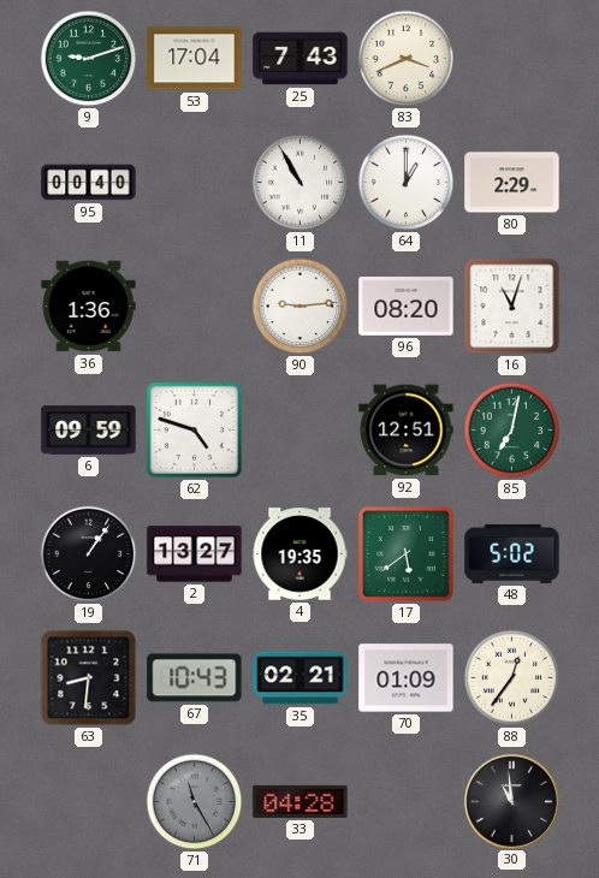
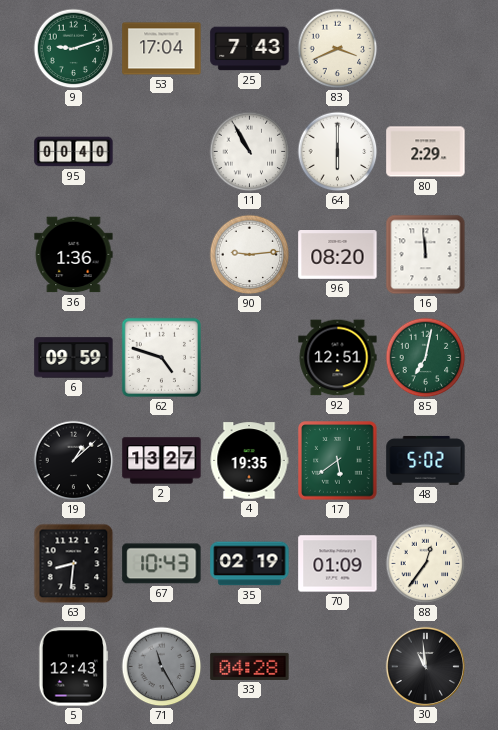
64: 1:00 -> 6:00 (338, 152)
16: 11:03 -> 11:59 (426, 255)
19: 1:06 -> 1:08 (74, 461)
35: 02:21 -> 02:19 (250, 564)
5: none -> 12:43 (74, 667)
